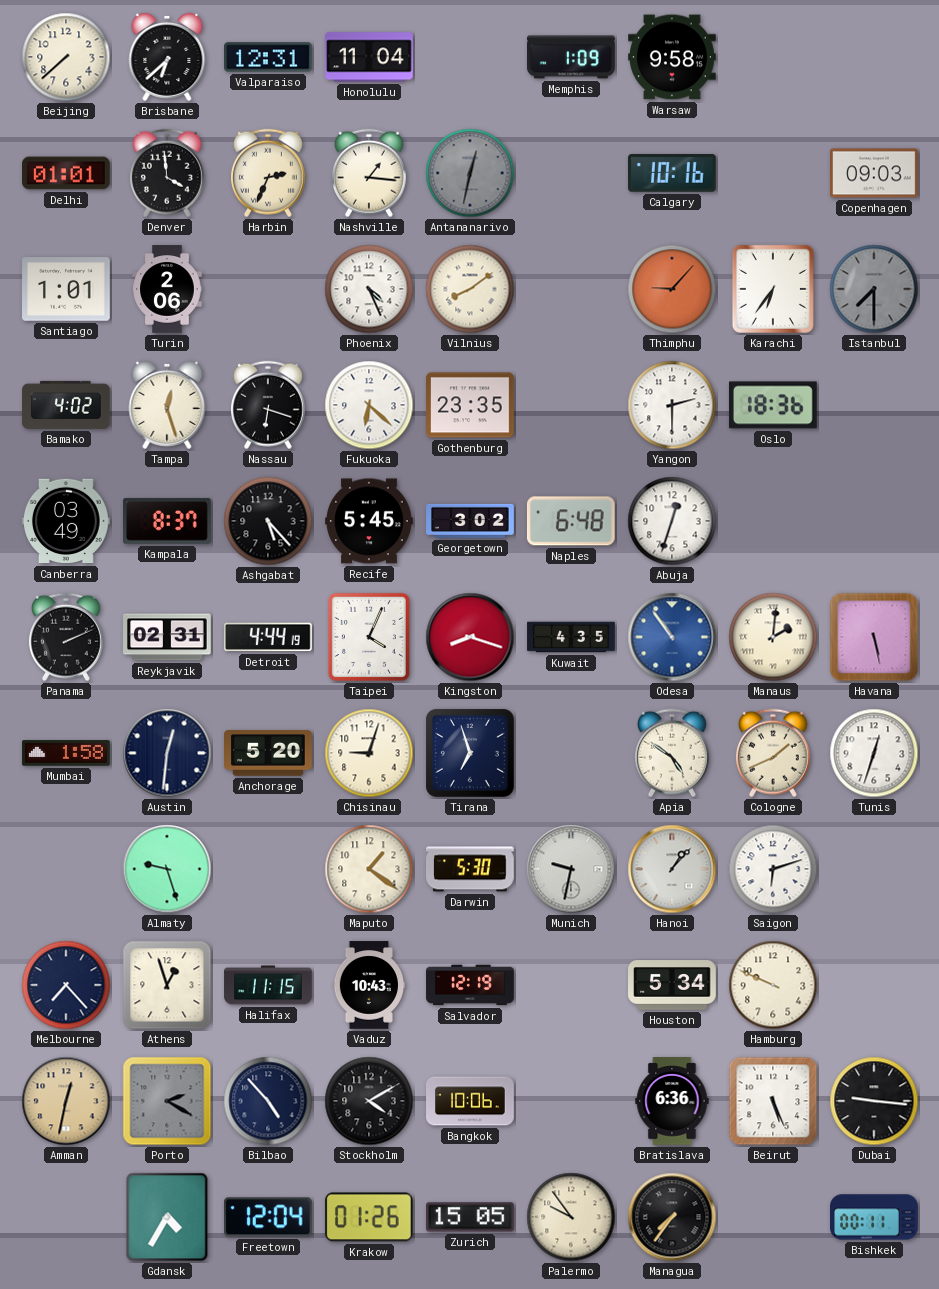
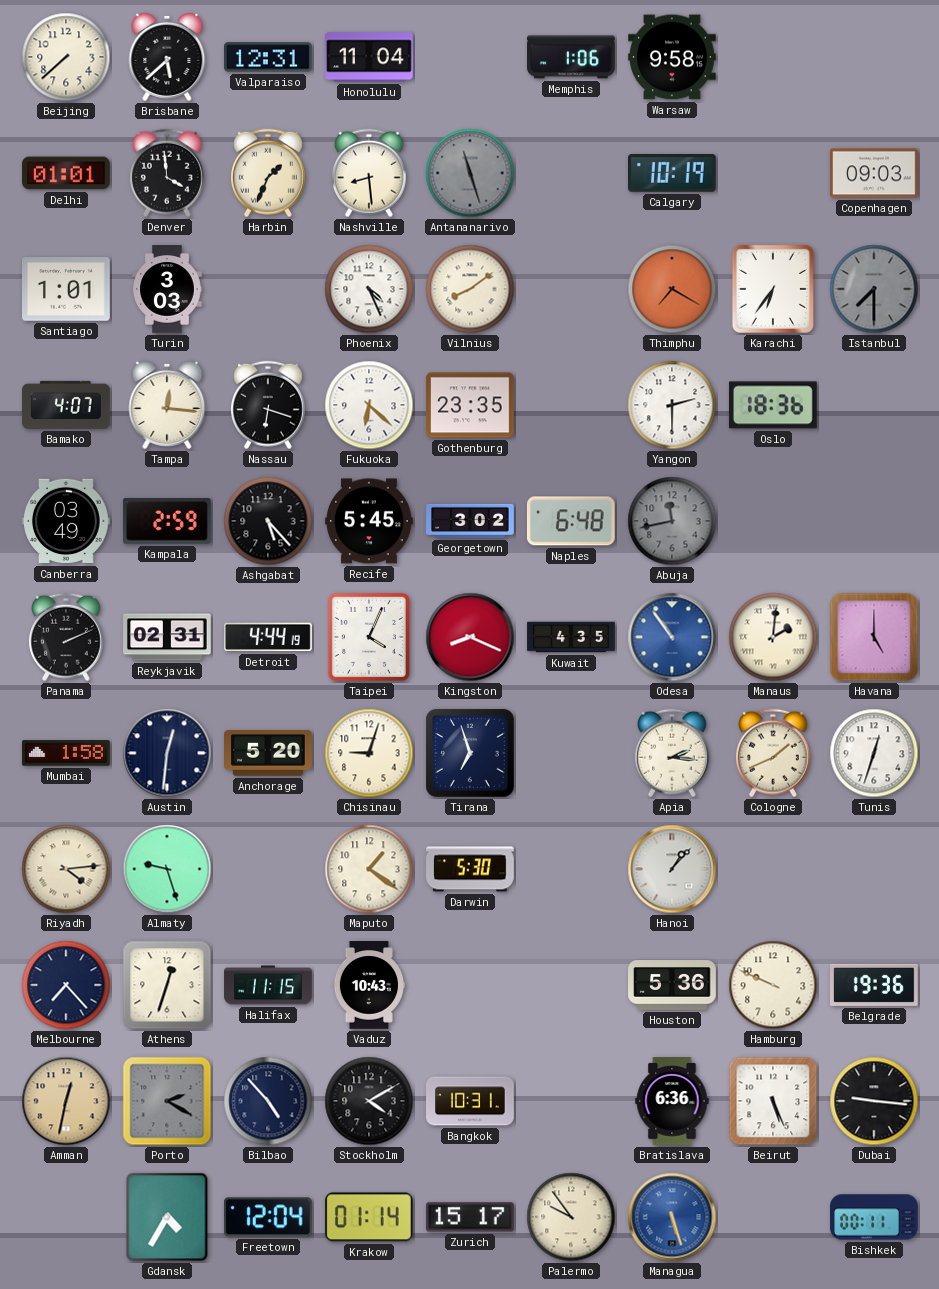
Brisbane: 6:38 -> 5:38 (167, 57)
Memphis: 1:09 -> 1:06 (572, 57)
Harbin: 2:34 -> 1:34 (268, 173)
Nashville: 1:16 -> 8:29 (369, 173)
Antananarivo: 12:32 -> 11:27 (470, 173)
Calgary: 10:16 -> 10:19 (673, 173)
Turin: 2:06 -> 3:03 (167, 289)
Thimphu: 9:07 -> 7:20 (672, 289)
Bamako: 4:02 -> 4:07 (66, 405)
Tampa: 12:27 -> 12:16 (167, 405)
Kampala: 8:37 -> 2:59 (168, 522)
Abuja: 12:33 -> 11:43 (672, 521)
Abuja dial: white -> grey (672, 521)
Kingston: 8:18 -> 8:19 (470, 637)
Havana: 5:28 -> 5:00 (874, 637)
Apia: 4:51 -> 2:16 (672, 753)
Riyadh: none -> 4:14 (66, 869)
Munich: 9:32 -> none (571, 869)
Saigon: 6:12 -> none (773, 869)
Athens: 12:57 -> 12:33 (167, 985)
Salvador: 12:19 -> none (470, 985)
Houston: 5:34 -> 5:36 (672, 985)
Belgrade: none -> 19:36 (875, 985)
Bangkok: 10:06 -> 10:31 (470, 1101)
Krakow: 01:26 -> 01:14 (369, 1217)
Zurich: 15:05 -> 15:17 (471, 1217)
Managua: 7:36 -> 5:27 (672, 1217)
Managua dial: black -> blue (672, 1217)
